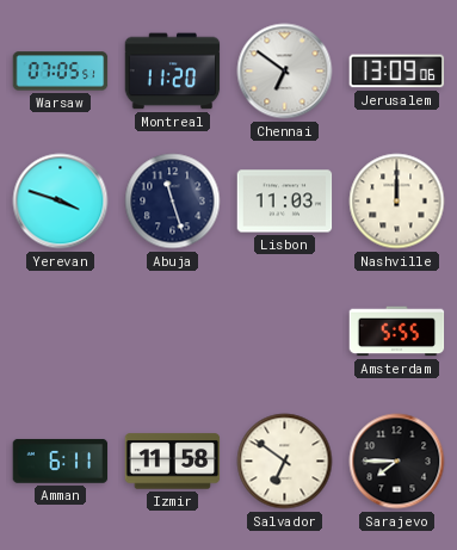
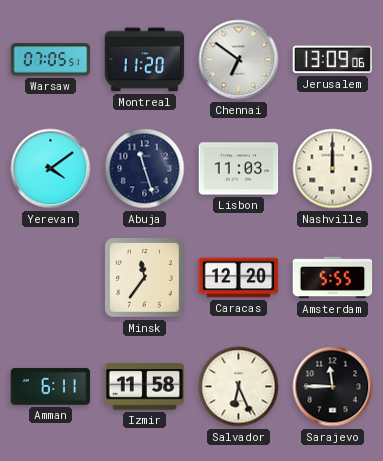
Yerevan: 3:48 -> 4:09 (51, 169)
Minsk: none -> 11:36 (145, 278)
Caracas: none -> 12:20 (239, 278)
Salvador: 6:51 -> 6:26 (239, 387)
Sarajevo: 7:45 -> 11:45 (333, 387)
